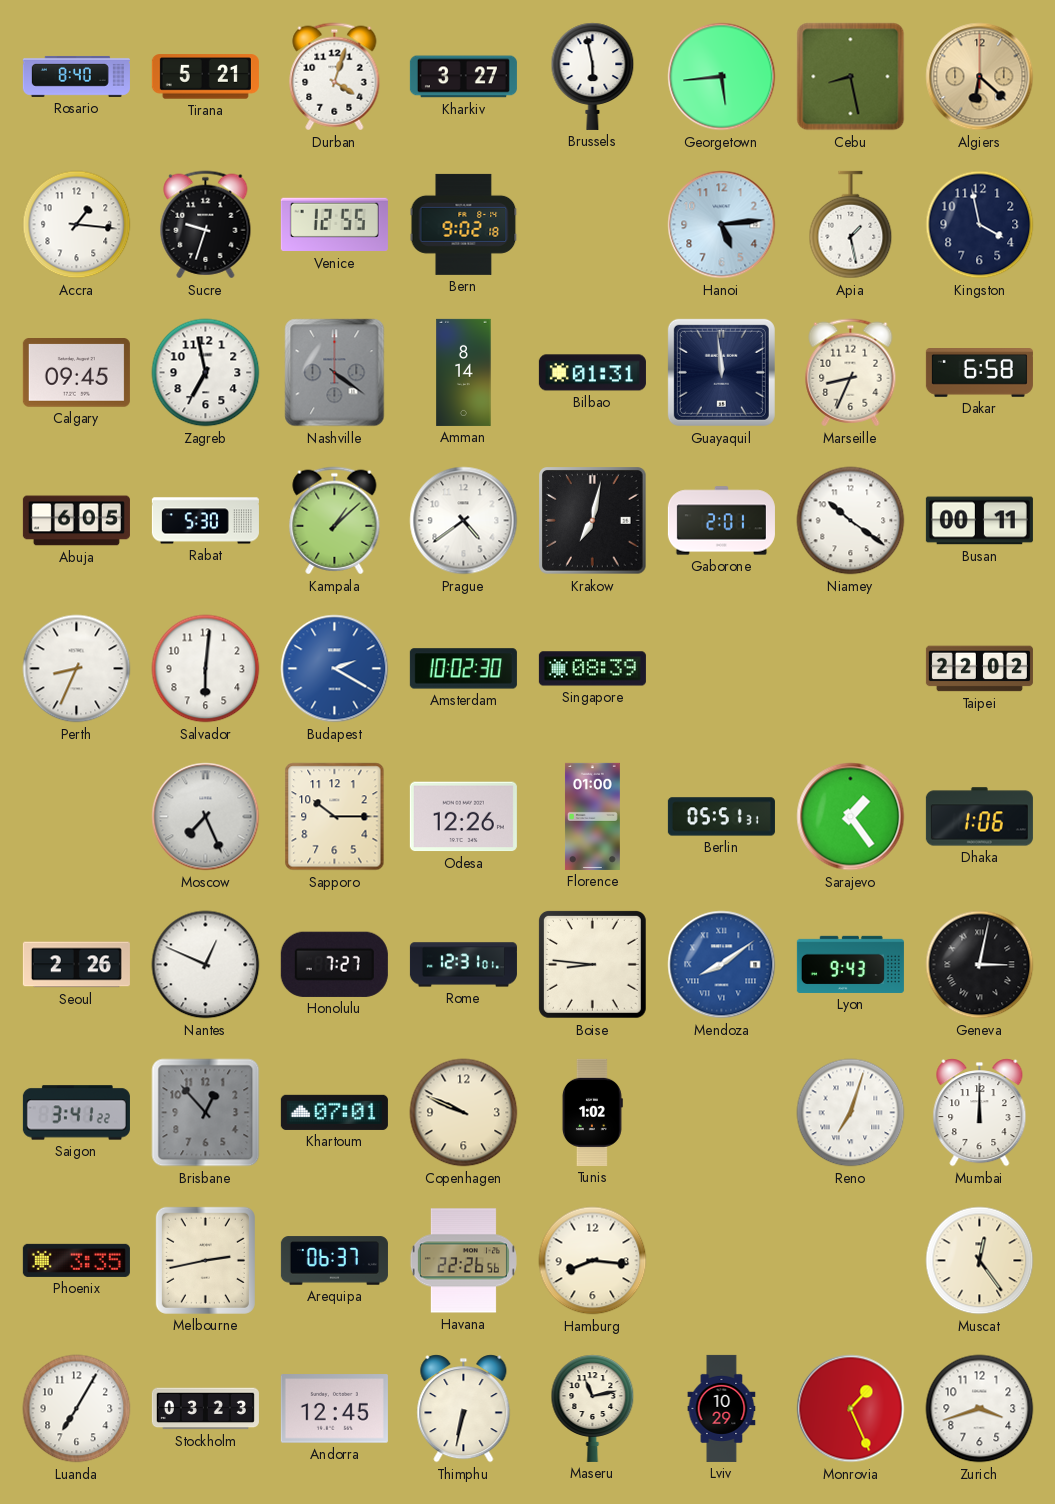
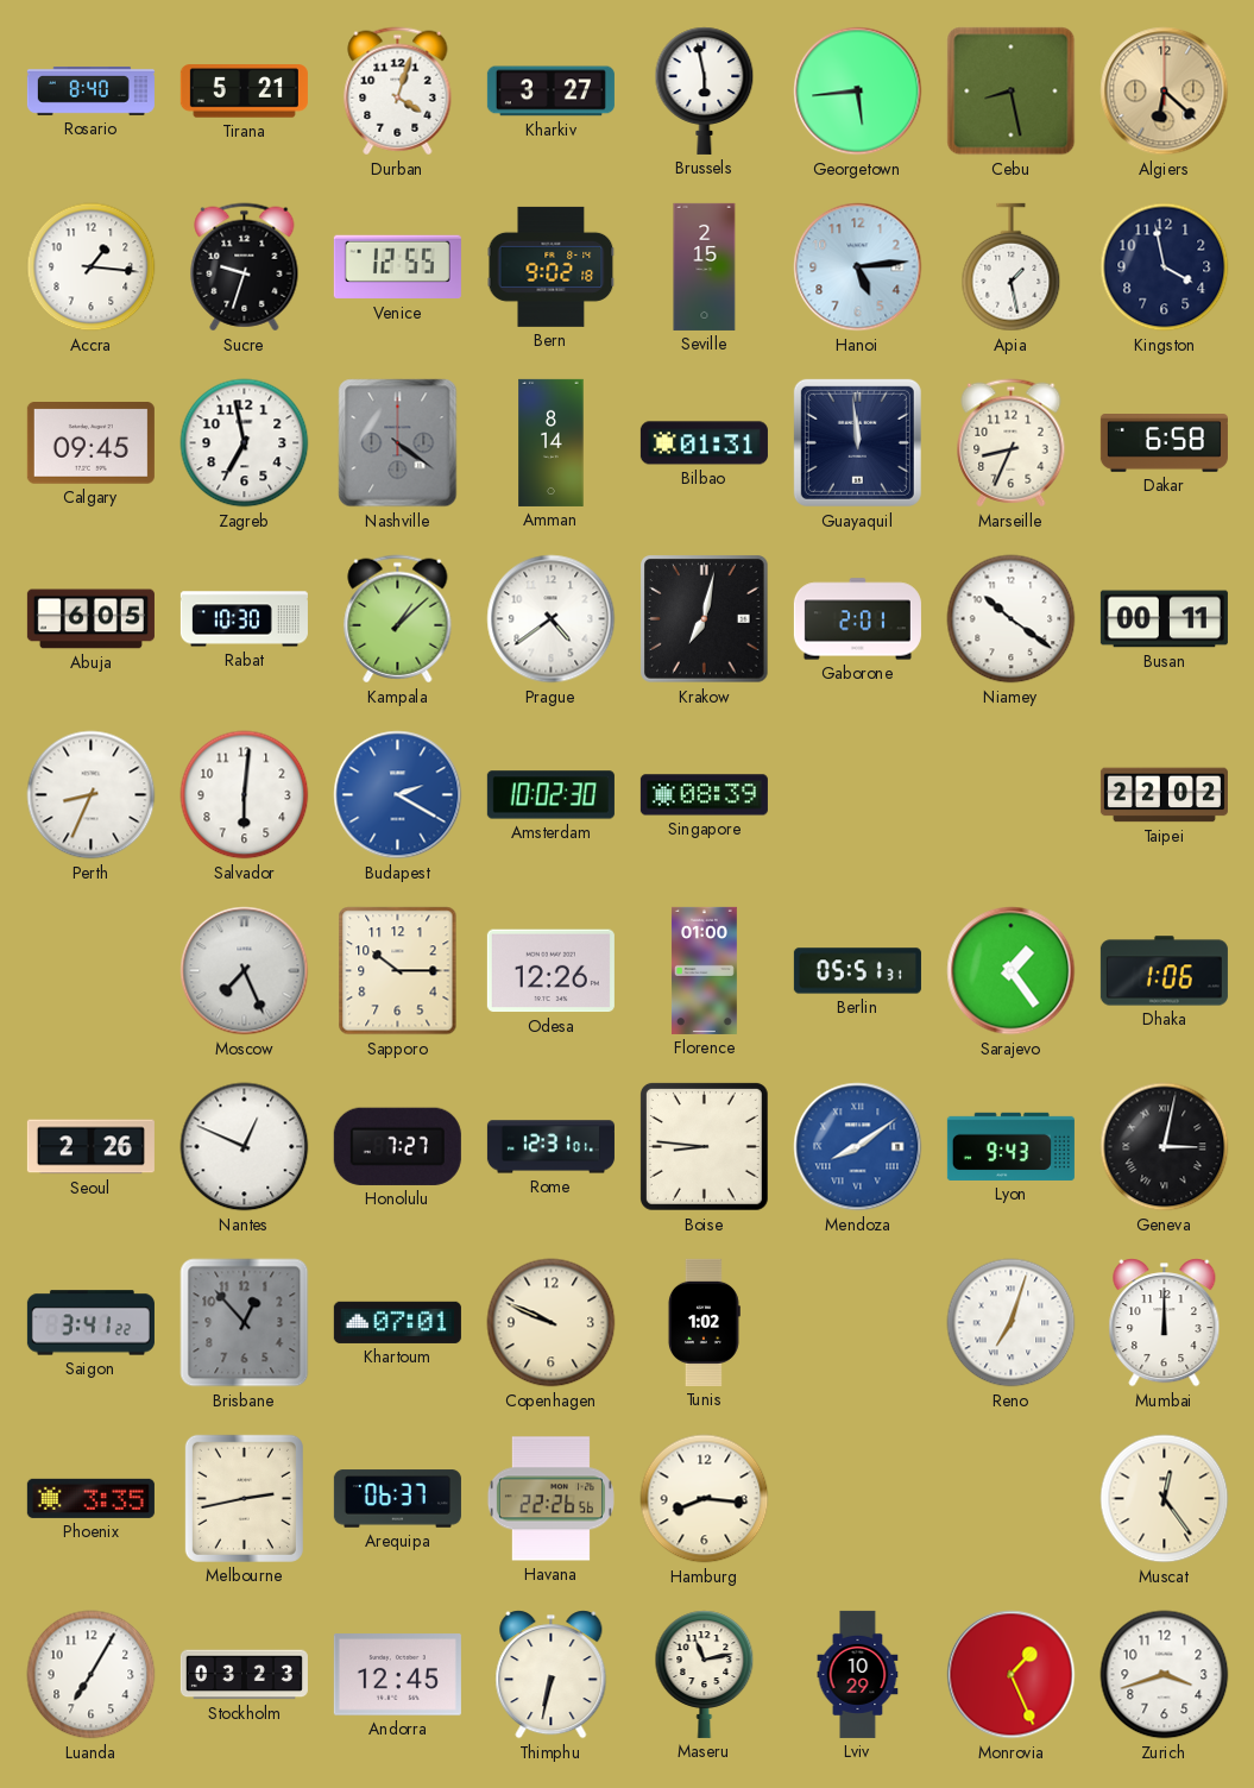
Seville: none -> 2:15 (705, 266)
Rabat: 5:30 -> 10:30 (244, 619)
